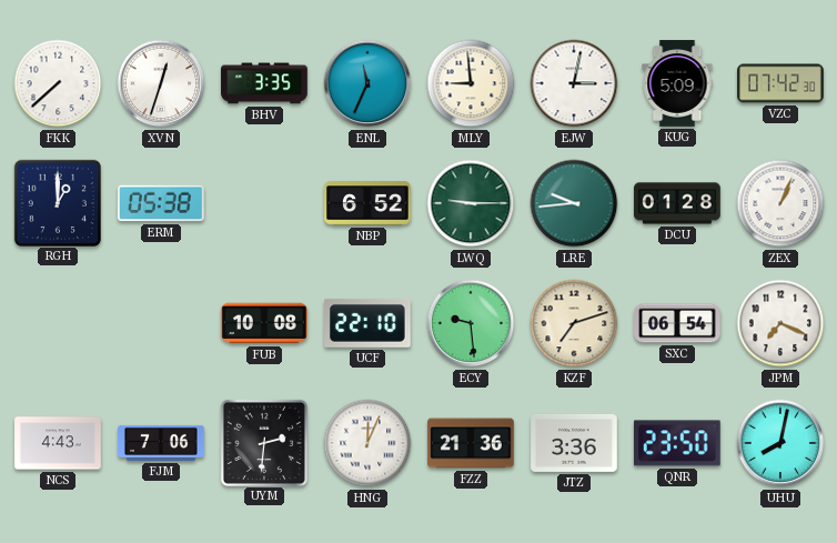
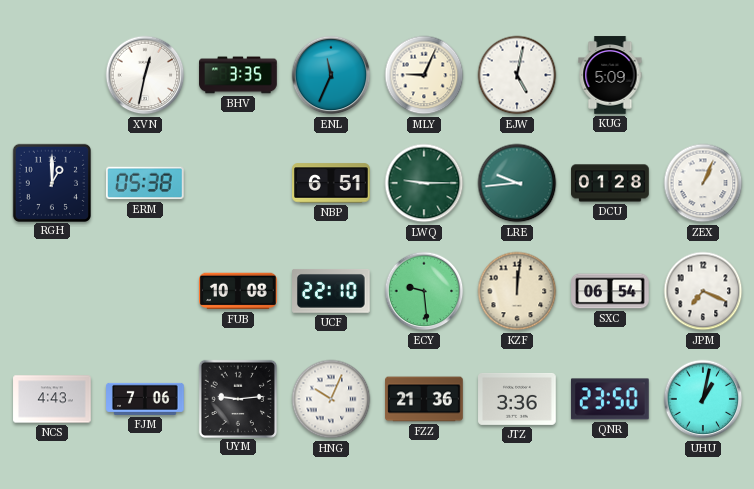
FKK: 7:38 -> none (58, 83)
XVN: 12:33 -> 12:32 (145, 75)
MLY: 8:59 -> 9:04 (424, 75)
EJW: 3:02 -> 5:02 (517, 75)
VZC: 07:42 -> none (780, 83)
NBP: 6:52 -> 6:51 (331, 183)
KZF: 7:12 -> 12:01 (517, 291)
UYM: 2:31 -> 9:14 (237, 398)
HNG: 12:04 -> 10:04 (331, 399)
UHU: 8:02 -> 1:02 (703, 399)
